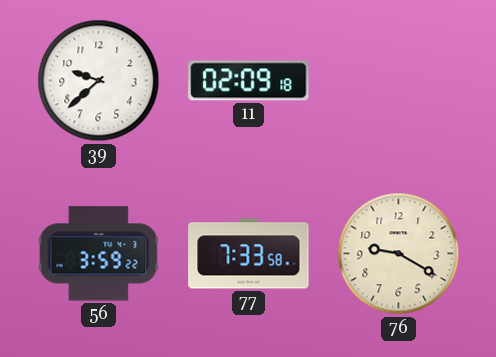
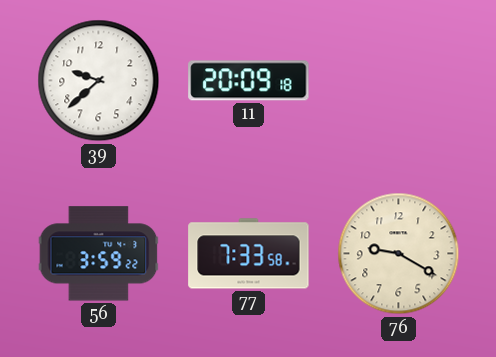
11: 02:09 -> 20:09 (249, 81)
